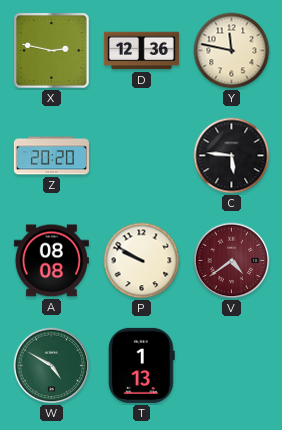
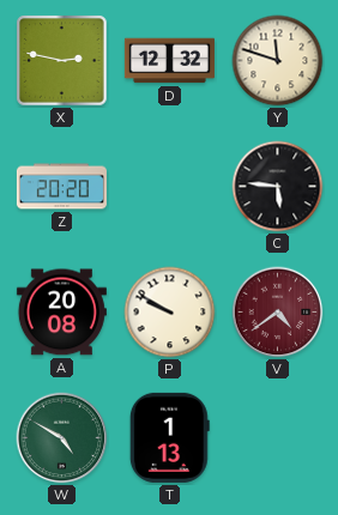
D: 12:36 -> 12:32 (169, 61)
Y: 11:47 -> 11:48 (278, 61)
A: 08:08 -> 20:08 (61, 313)
